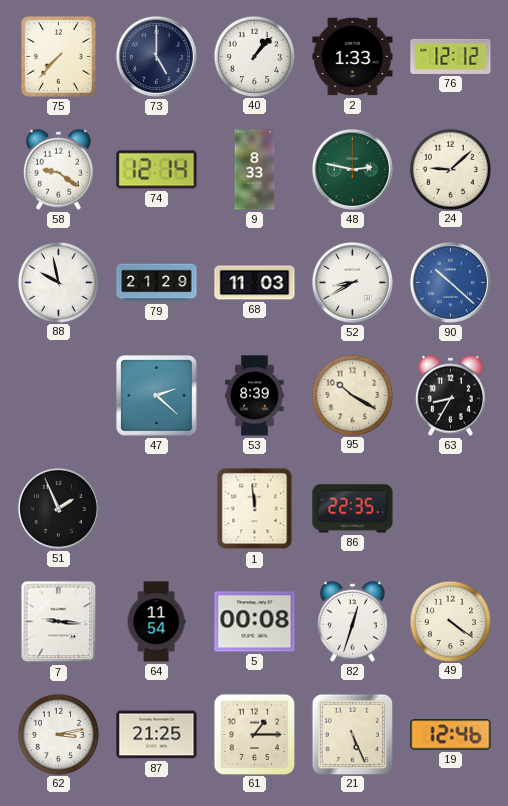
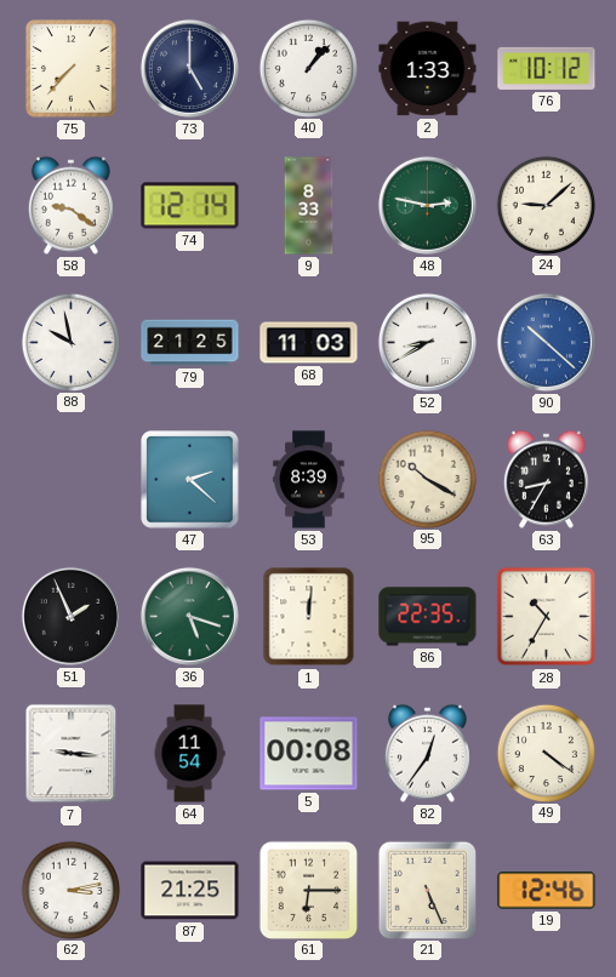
76: 12:12 -> 10:12 (547, 68)
79: 21:29 -> 21:25 (190, 343)
36: none -> 5:18 (189, 616)
1: 11:59 -> 12:01 (309, 617)
28: none -> 10:35 (547, 617)
82: 12:33 -> 12:36 (427, 753)
61: 1:15 -> 6:15 (308, 890)
